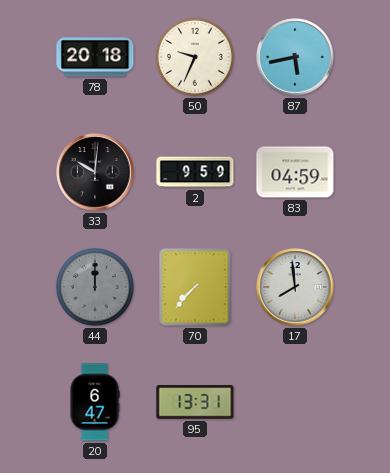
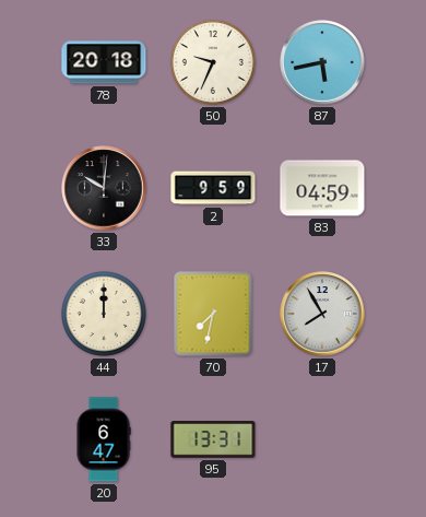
44 dial: grey -> cream (104, 314)
70: 7:37 -> 7:32 (213, 314)
17: 7:59 -> 7:55 (322, 314)
